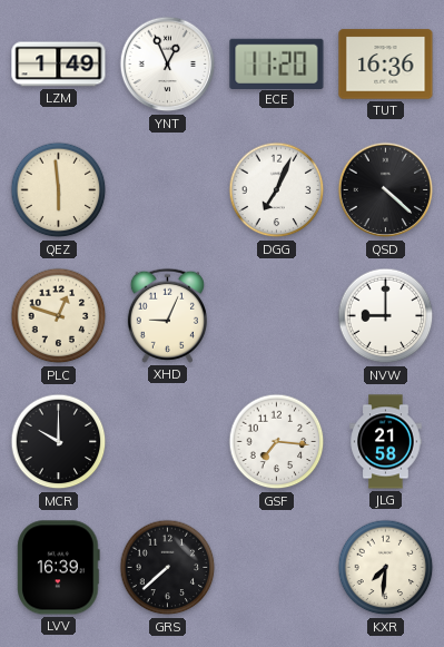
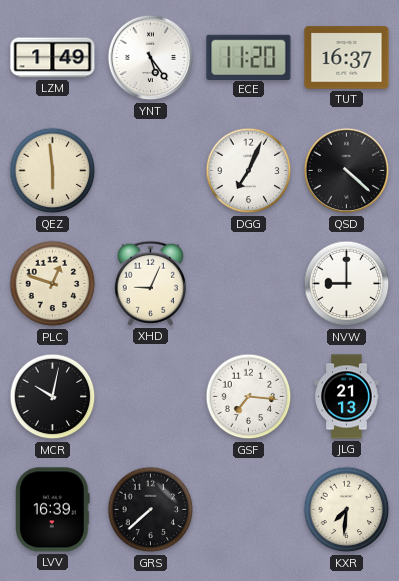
YNT: 12:56 -> 5:24 (151, 58)
TUT: 16:36 -> 16:37 (347, 58)
MCR: 10:00 -> 10:02 (53, 397)
JLG: 21:58 -> 21:13 (347, 397)
